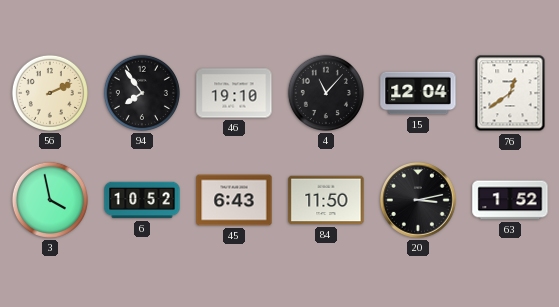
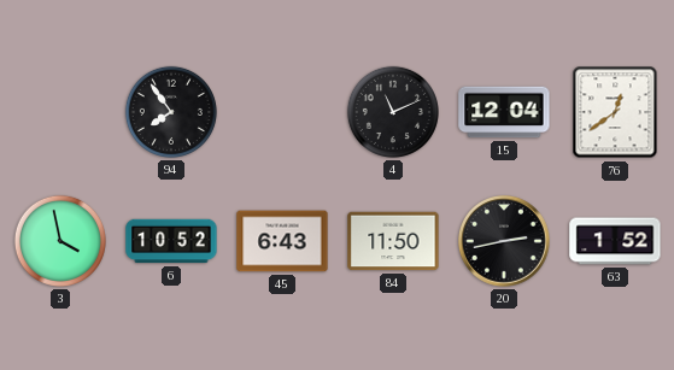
56: 2:11 -> none (50, 93)
46: 19:10 -> none (234, 93)
4: 11:07 -> 11:11 (393, 112)
20: 3:13 -> 2:43 (504, 241)
